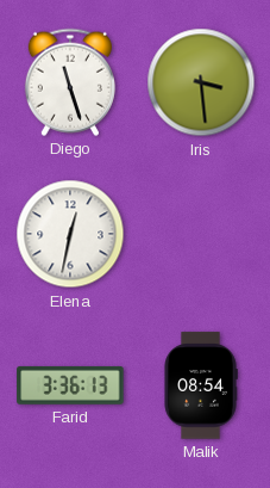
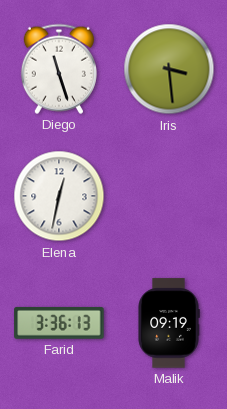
Malik: 08:54 -> 09:19 (169, 323)
